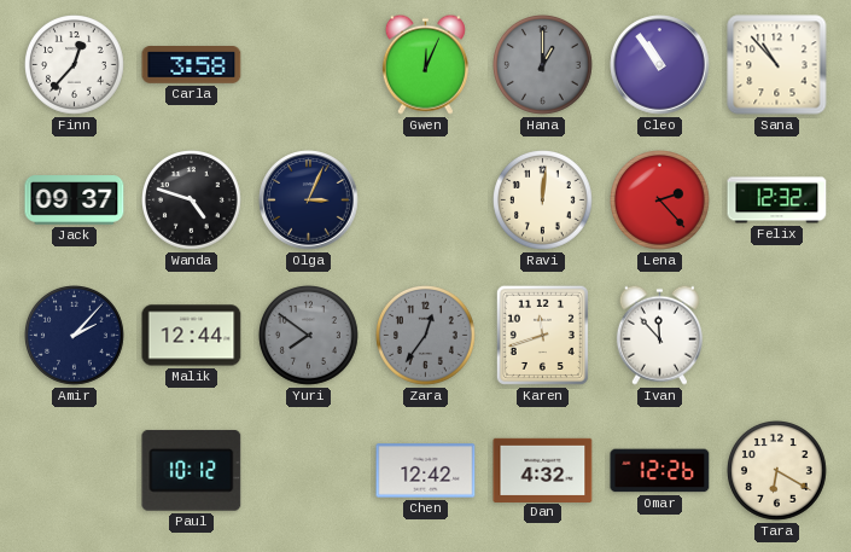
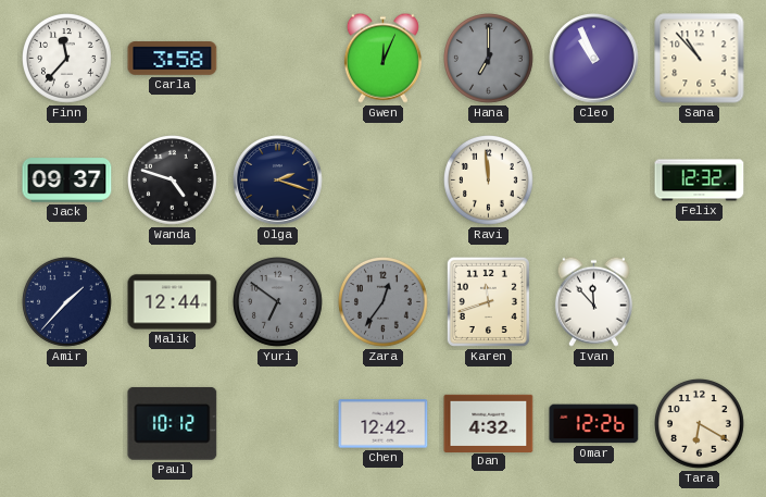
Finn: 12:37 -> 11:37 (67, 59)
Hana: 1:00 -> 7:00 (489, 59)
Cleo: 10:54 -> 10:56 (594, 59)
Olga: 3:04 -> 2:18 (278, 181)
Ravi: 12:01 -> 11:59 (489, 181)
Lena: 2:23 -> none (660, 201)
Amir: 2:07 -> 1:37 (67, 302)
Yuri: 7:51 -> 6:51 (278, 302)
